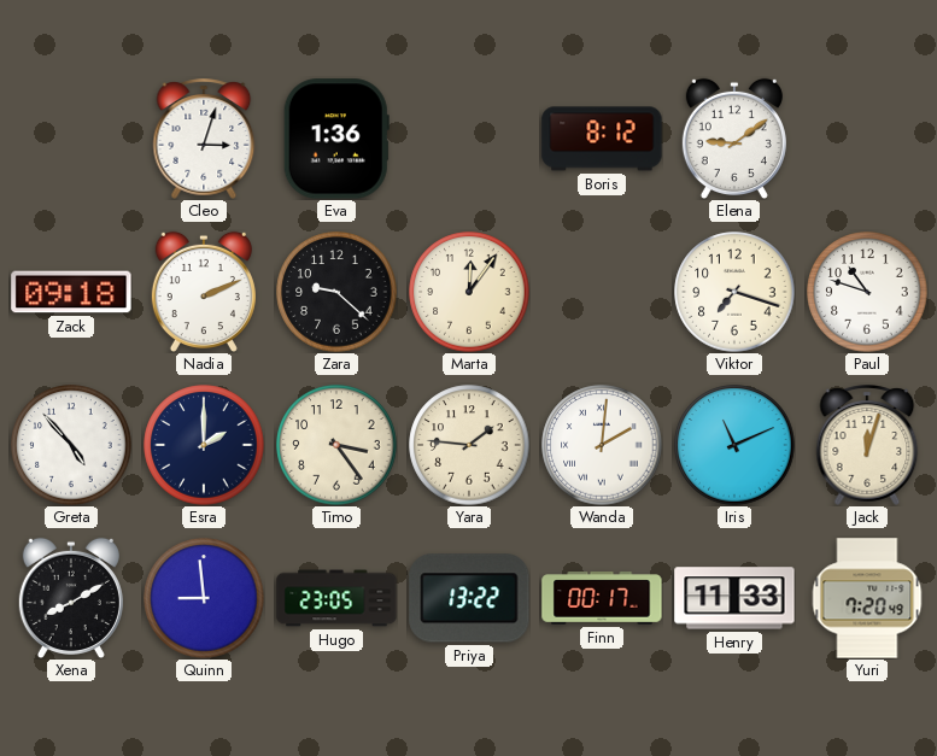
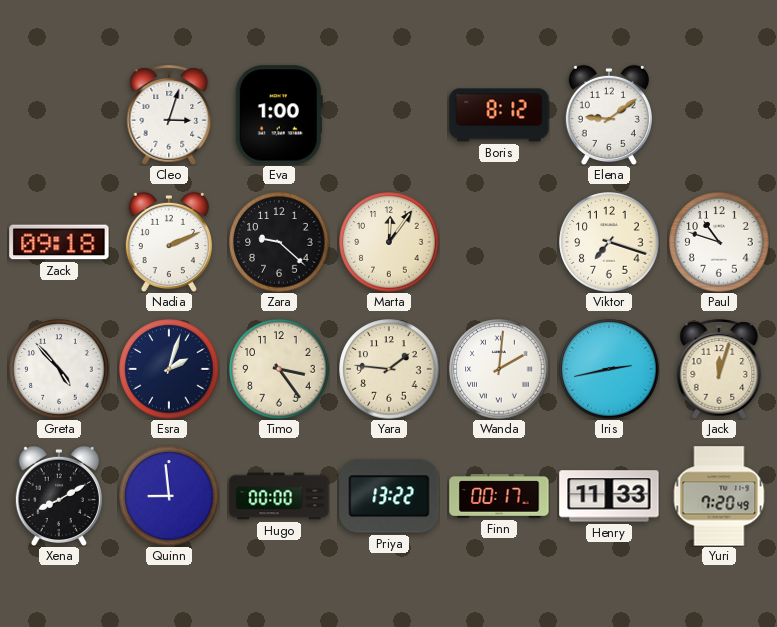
Eva: 1:36 -> 1:00 (279, 115)
Esra: 2:00 -> 2:03 (169, 369)
Iris: 11:11 -> 2:43 (609, 369)
Hugo: 23:05 -> 00:00 (279, 496)
